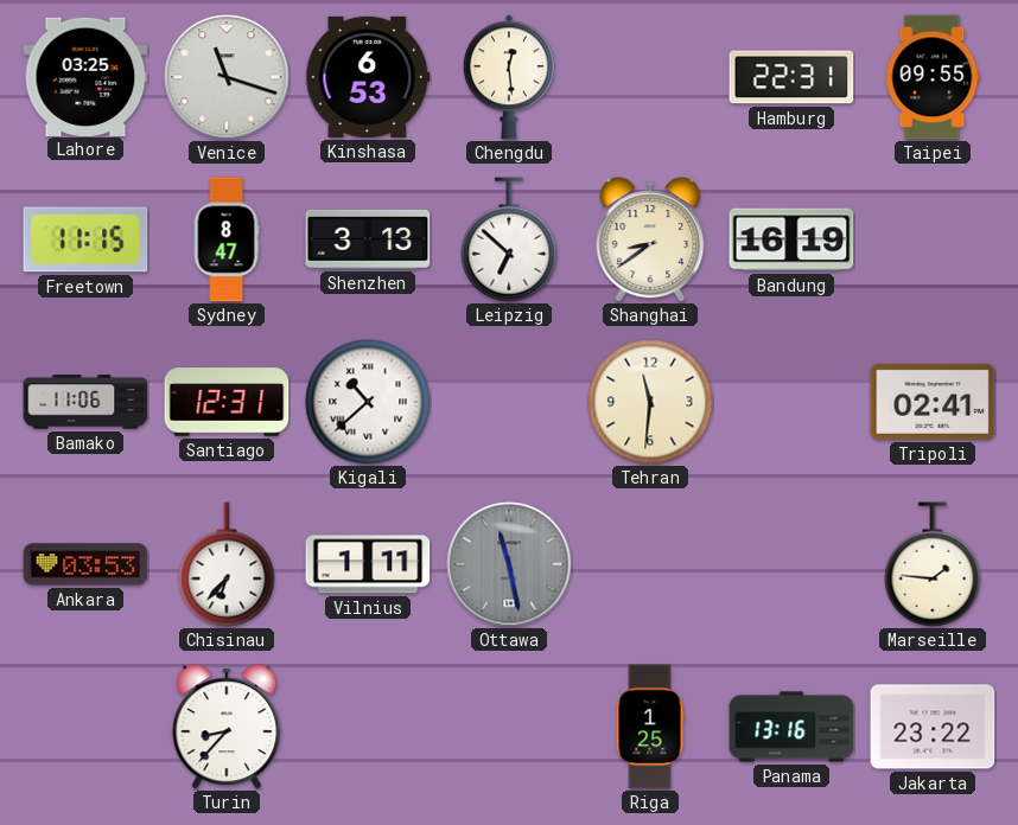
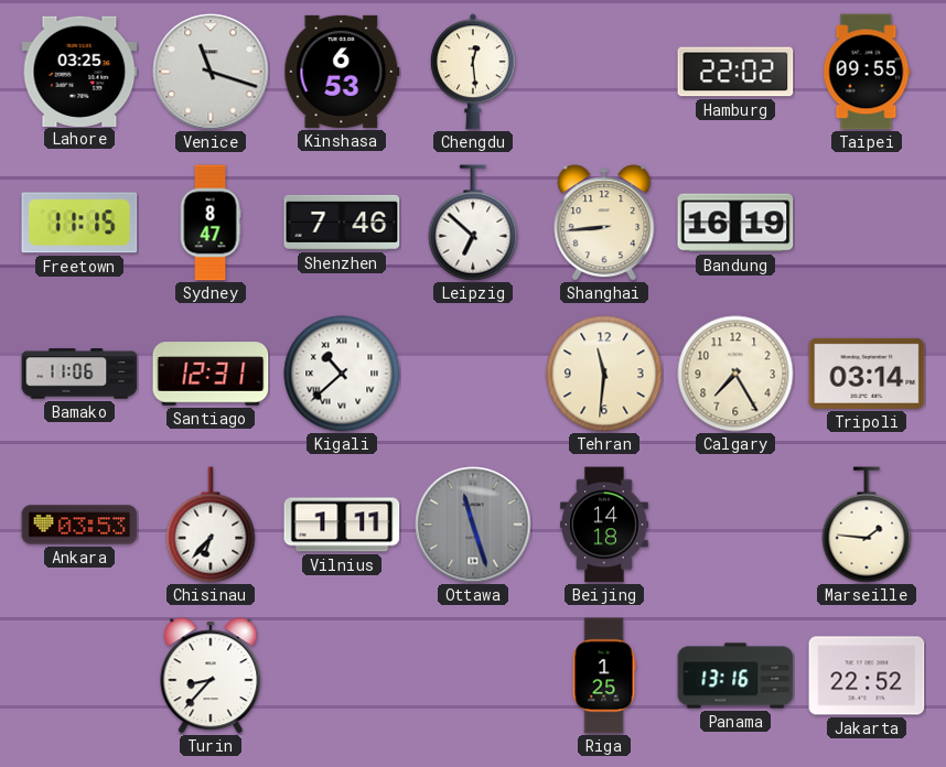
Hamburg: 22:31 -> 22:02 (735, 72)
Shenzhen: 3:13 -> 7:46 (342, 223)
Shanghai: 8:39 -> 8:44 (604, 223)
Calgary: none -> 7:25 (735, 374)
Tripoli: 02:41 -> 03:14 (867, 374)
Ottawa: 11:28 -> 11:27 (473, 525)
Beijing: none -> 14:18 (604, 525)
Jakarta: 23:22 -> 22:52 (867, 676)
